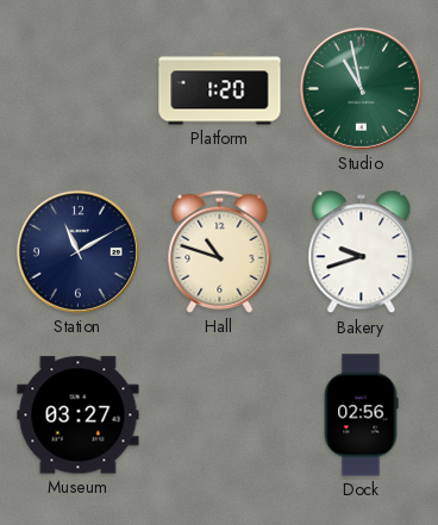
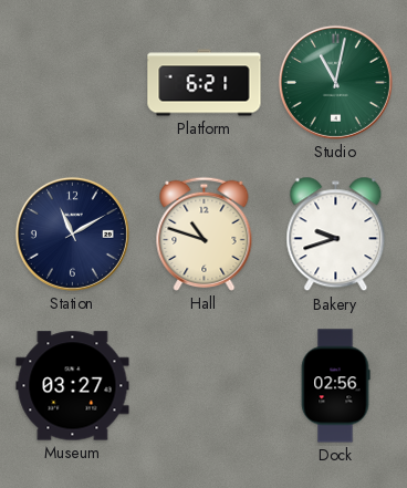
Platform: 1:20 -> 6:21 (205, 83)
Studio: 10:58 -> 11:02 (335, 82)
